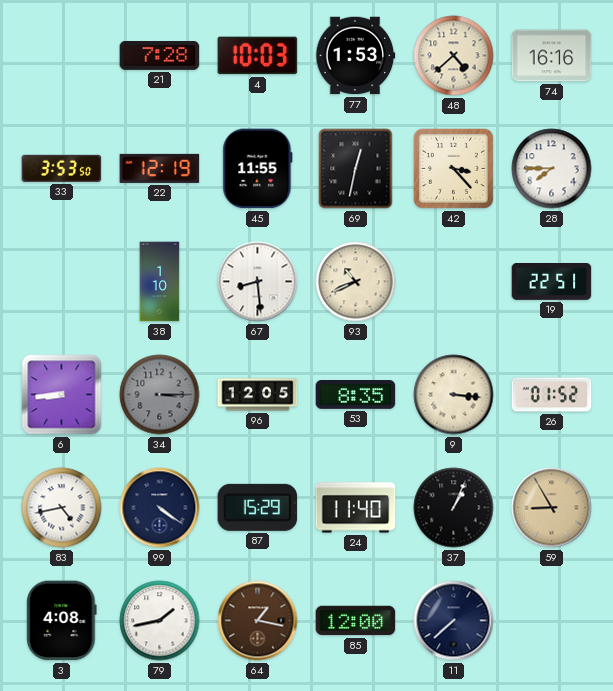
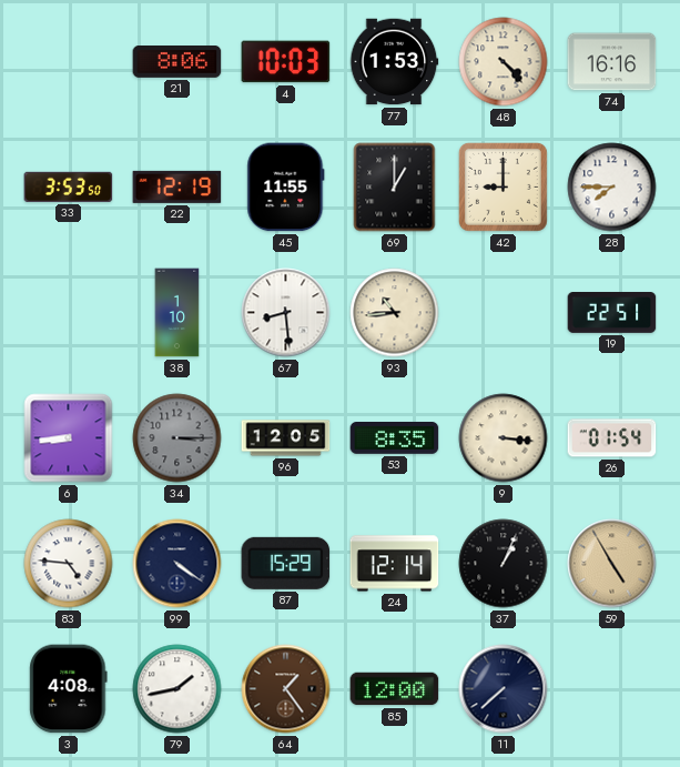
21: 7:28 -> 8:06 (177, 62)
48: 4:38 -> 4:23 (504, 62)
69: 12:32 -> 1:00 (395, 188)
42: 3:23 -> 9:00 (503, 186)
93: 10:41 -> 10:44 (395, 313)
26: 01:52 -> 01:54 (612, 438)
83: 4:43 -> 4:46 (69, 564)
24: 11:40 -> 12:14 (395, 564)
59: 8:55 -> 4:55 (612, 564)
64: 1:17 -> 1:24 (286, 689)
